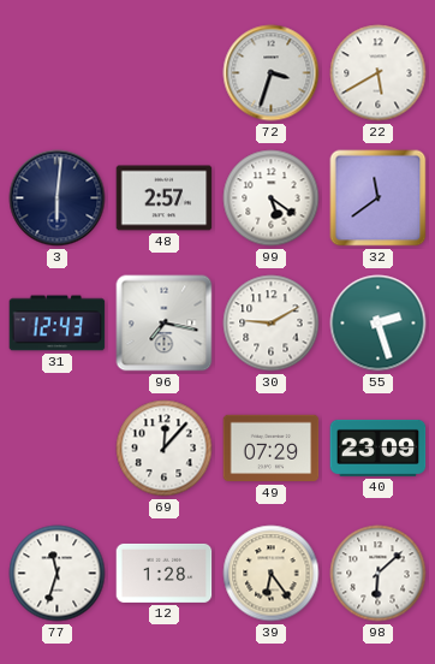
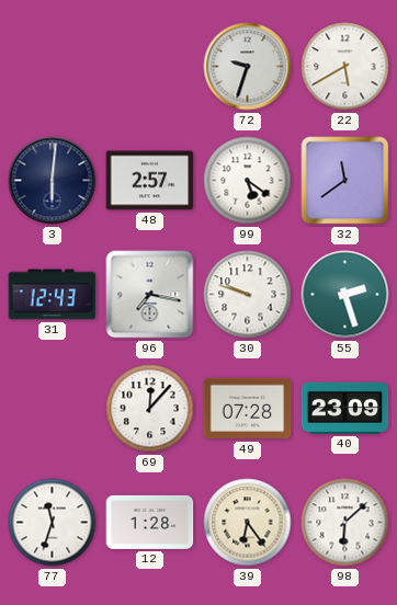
72: 3:33 -> 9:33 (248, 67)
30: 9:10 -> 9:48 (248, 295)
49: 07:29 -> 07:28 (248, 409)
